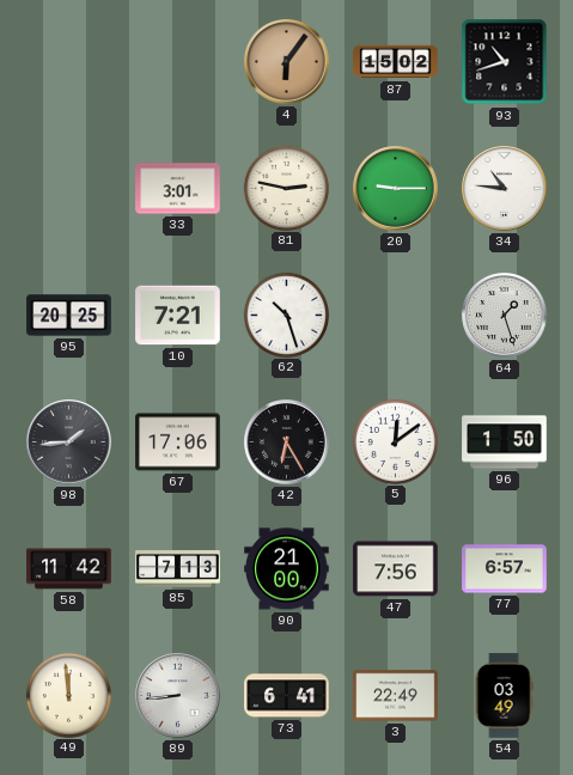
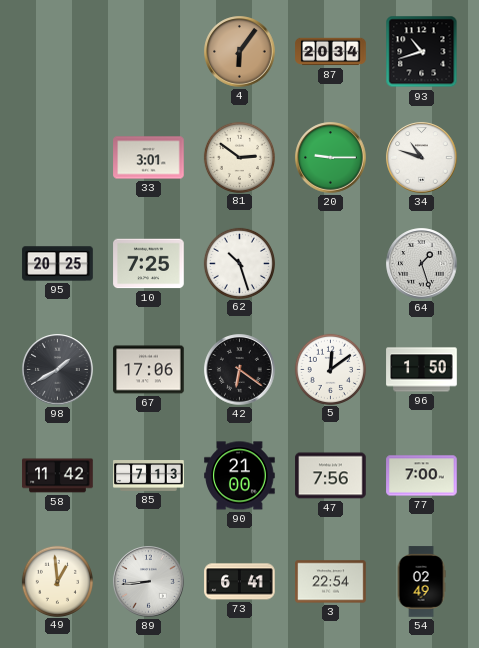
87: 15:02 -> 20:34 (331, 52)
81: 2:47 -> 2:51 (239, 157)
34: 10:46 -> 10:48 (422, 158)
10: 7:21 -> 7:25 (149, 264)
98: 1:44 -> 1:40 (58, 370)
42: 6:25 -> 6:21 (240, 370)
77: 6:57 -> 7:00 (422, 476)
49: 11:59 -> 12:59 (57, 581)
3: 22:49 -> 22:54 (331, 582)
54: 03:49 -> 02:49 (421, 582)
